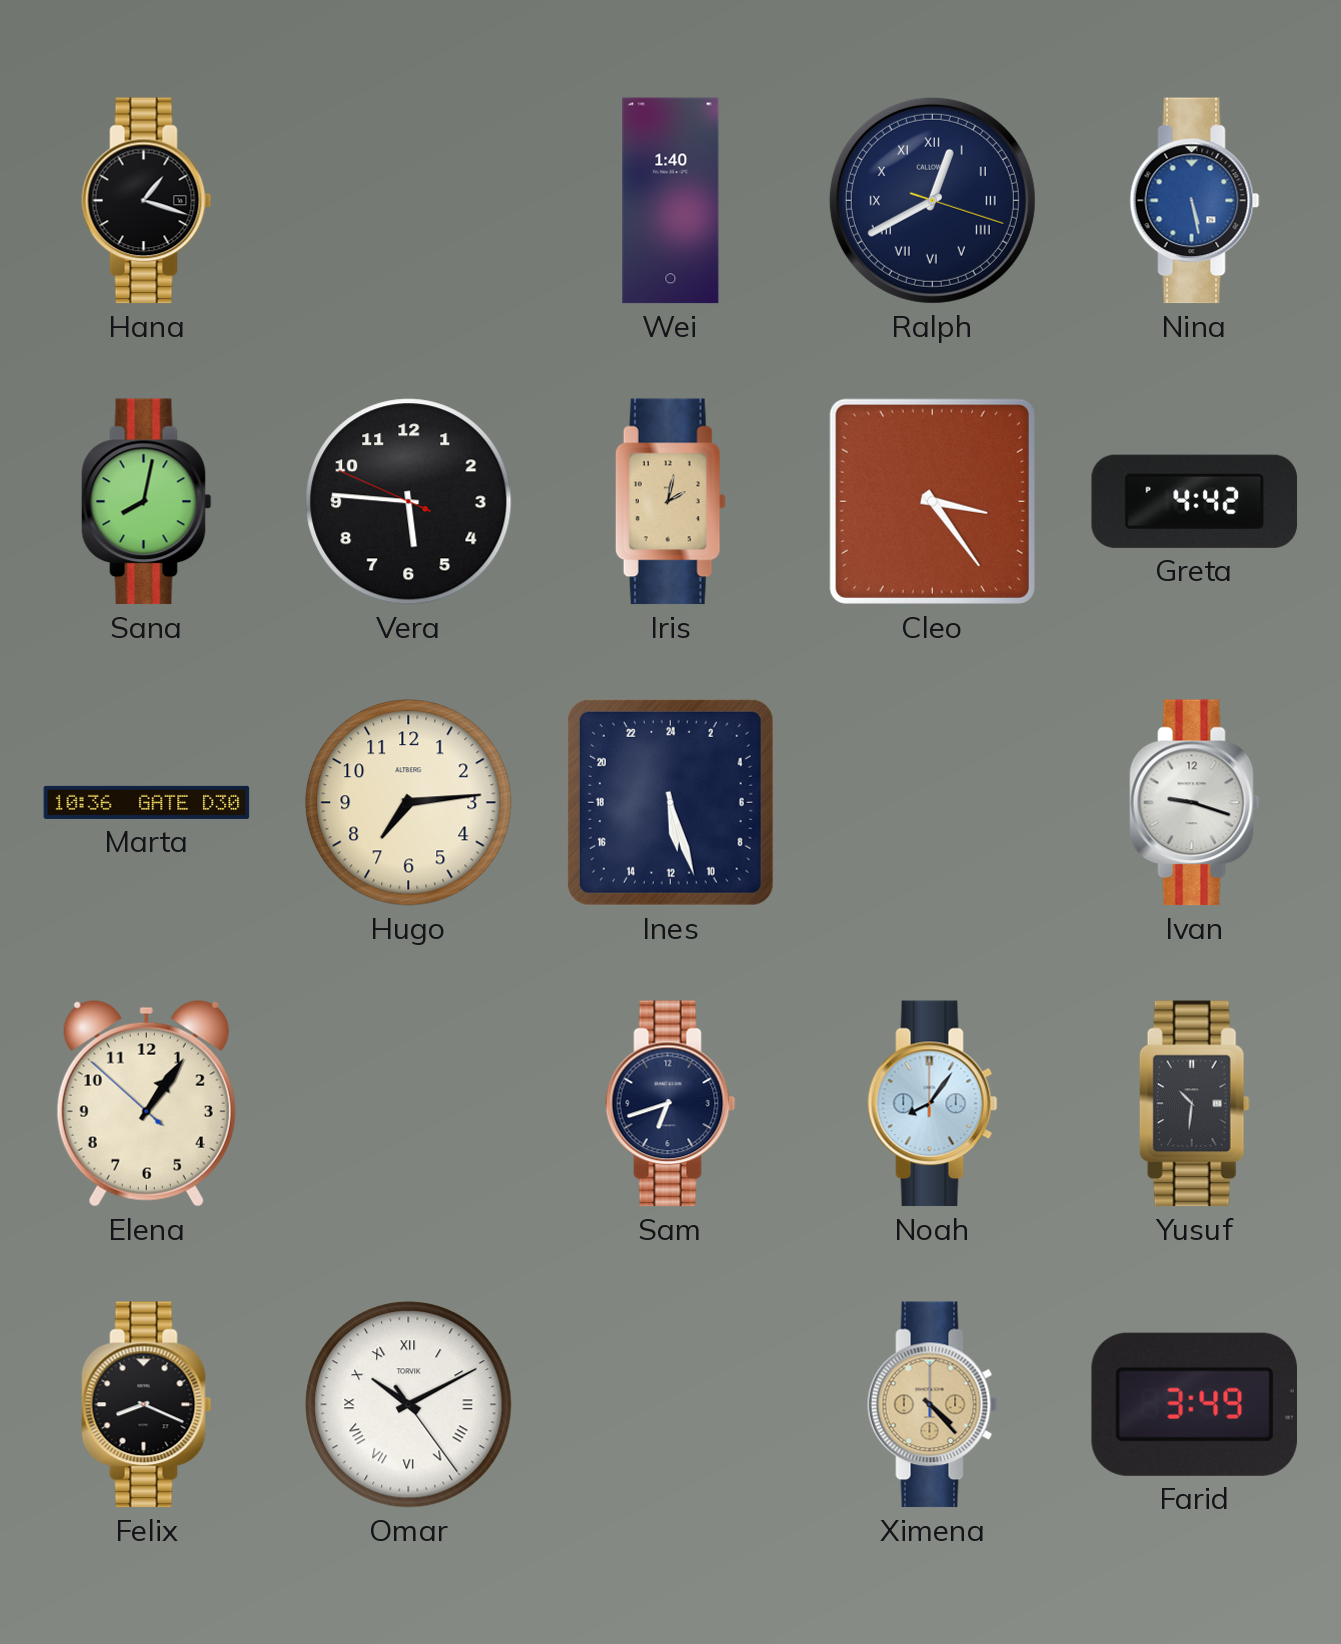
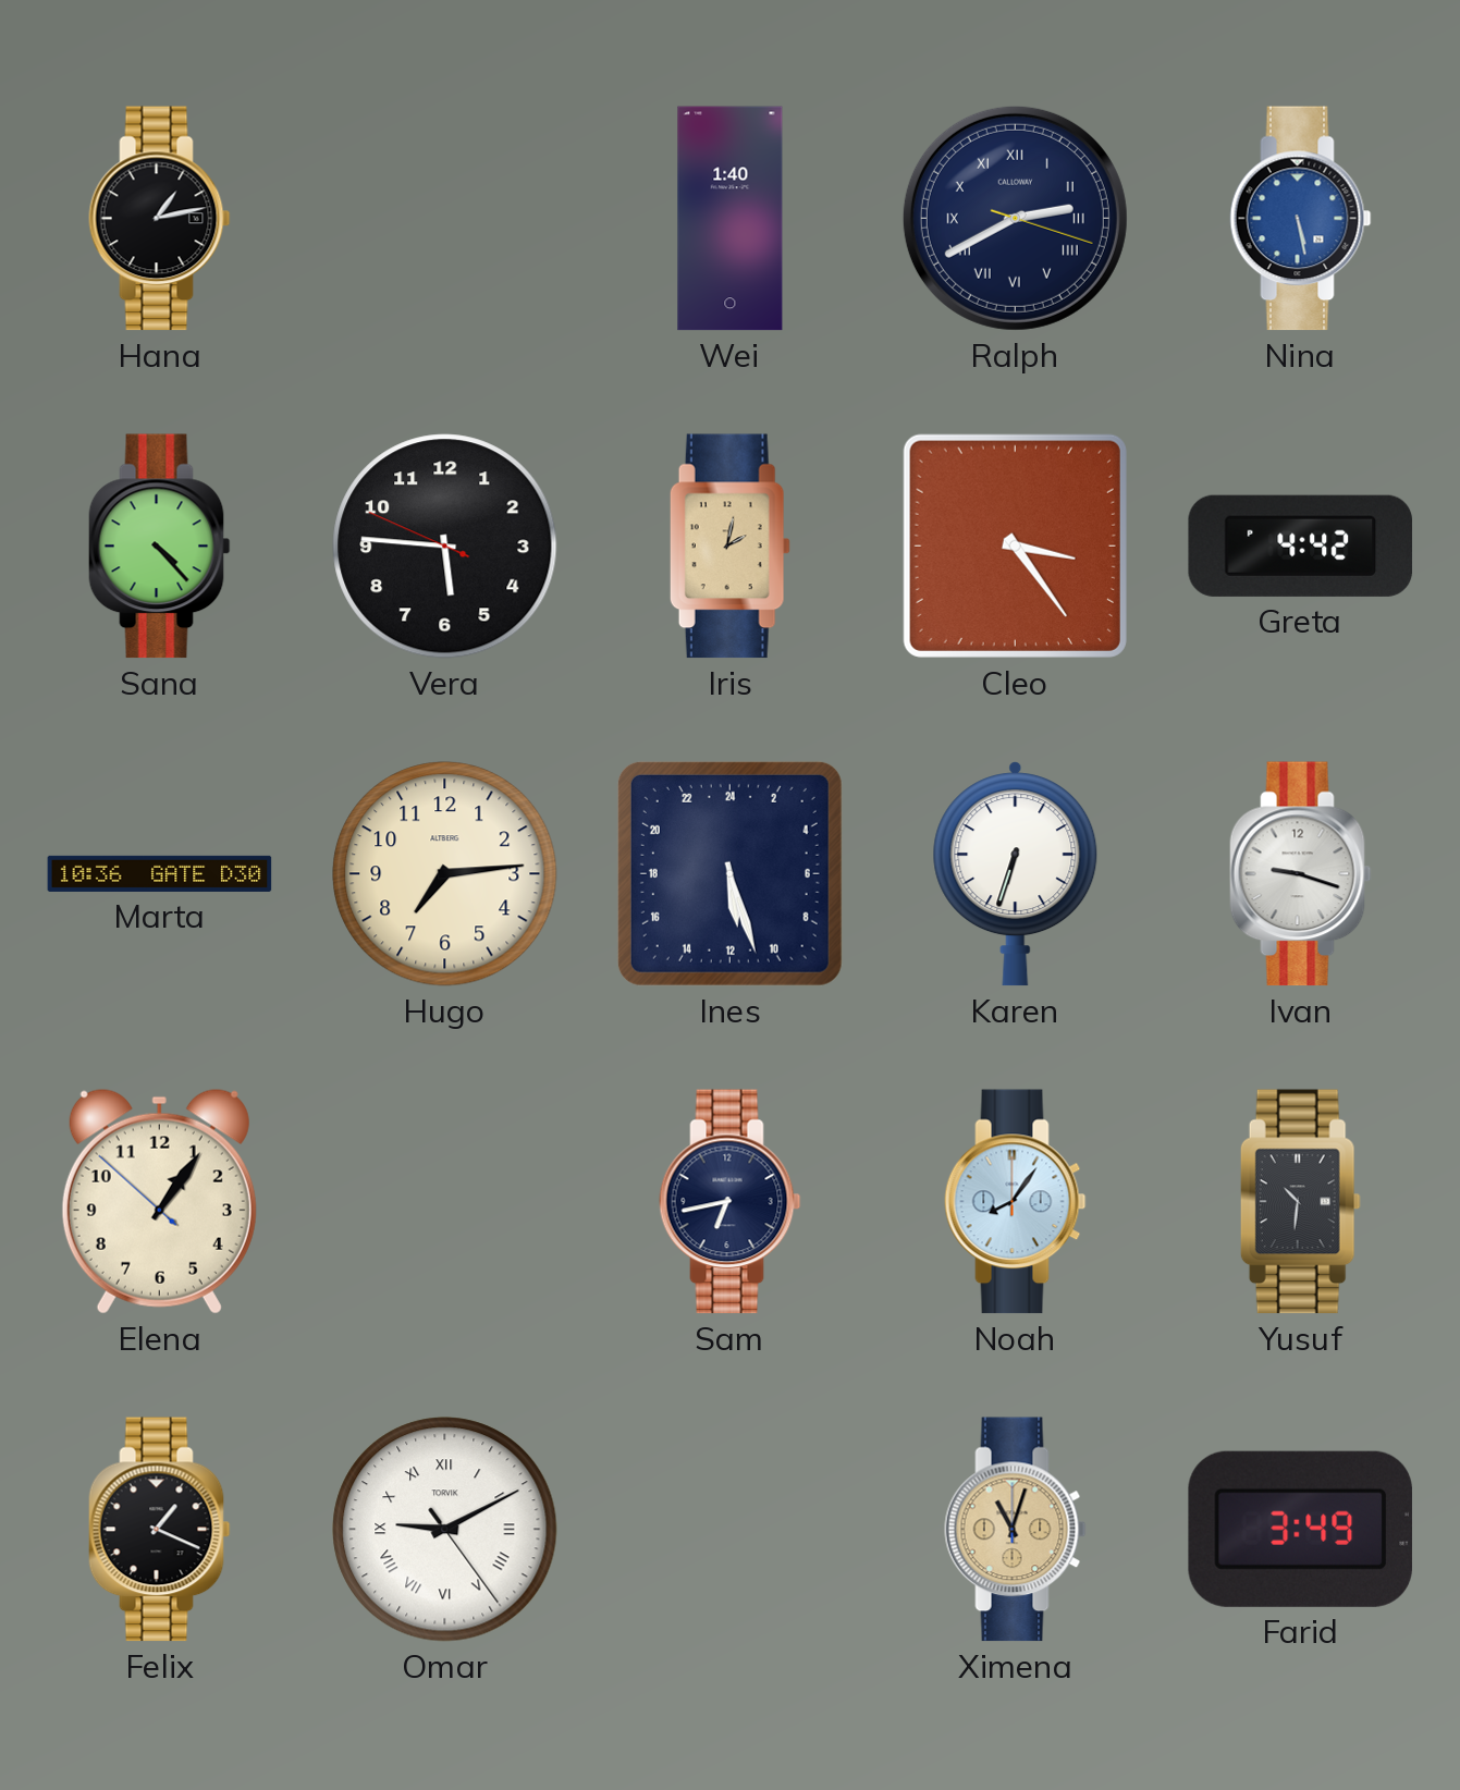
Hana: 1:18 -> 1:13 (160, 219)
Ralph: 12:40 -> 2:40 (1015, 218)
Sana: 8:02 -> 4:23 (160, 547)
Karen: none -> 6:33 (1016, 874)
Sam: 6:42 -> 6:43 (731, 1202)
Felix: 8:19 -> 1:19 (160, 1530)
Omar: 10:10 -> 9:10 (445, 1530)
Ximena: 4:23 -> 11:03 (1016, 1530)
